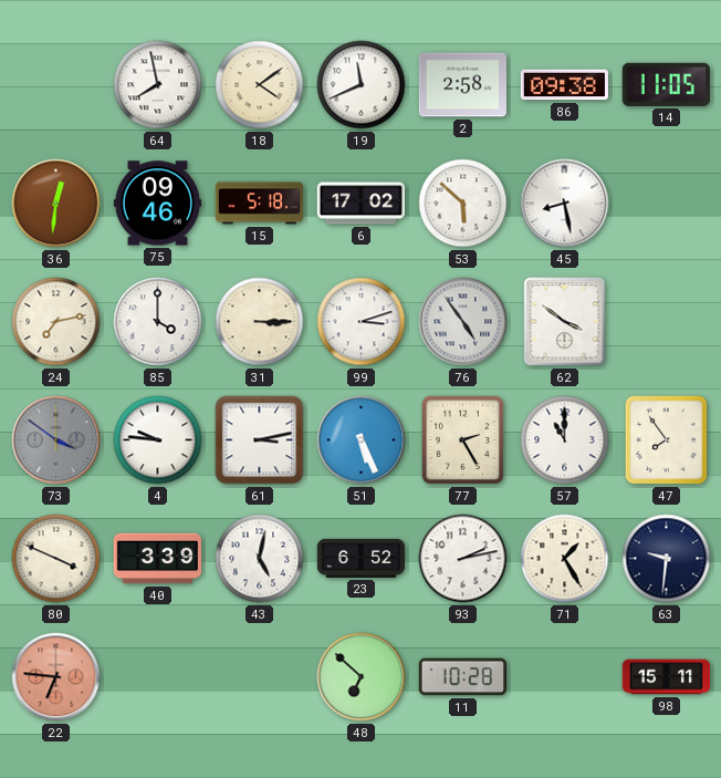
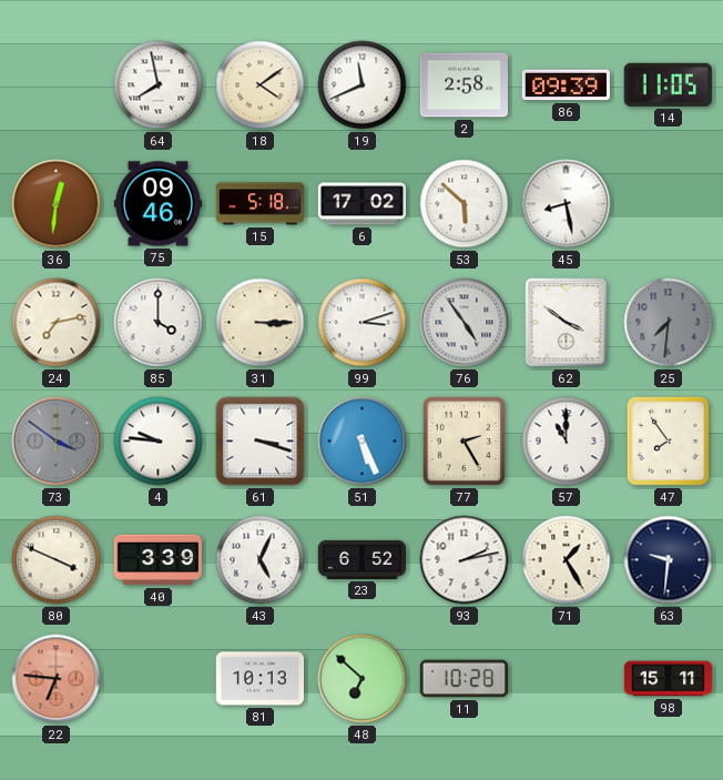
86: 09:38 -> 09:39 (566, 85)
25: none -> 7:31 (669, 323)
61: 3:13 -> 3:18 (261, 442)
43: 5:02 -> 5:04 (261, 560)
81: none -> 10:13 (259, 679)
